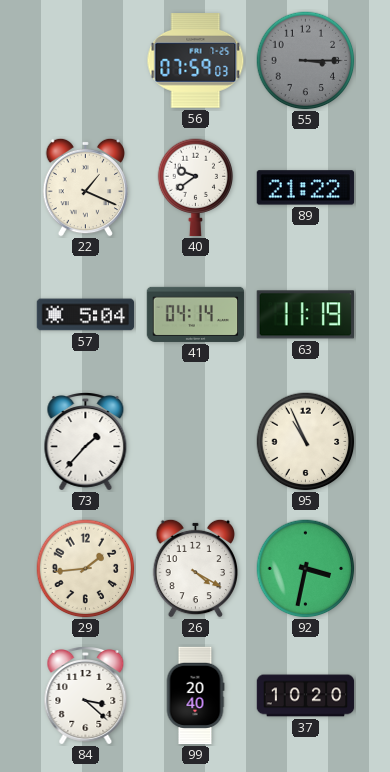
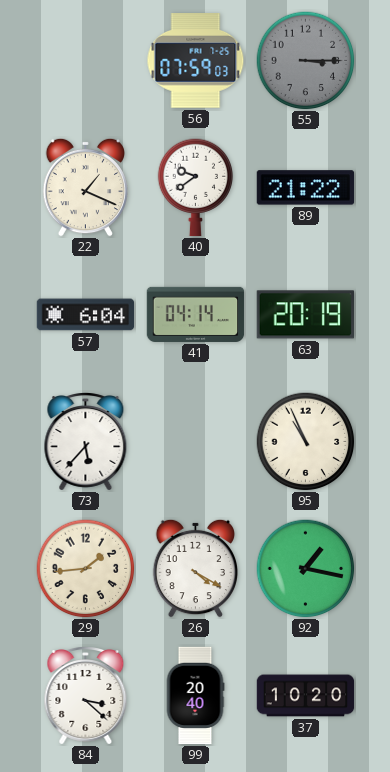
57: 5:04 -> 6:04 (86, 315)
63: 11:19 -> 20:19 (305, 315)
73: 1:37 -> 5:37 (86, 442)
92: 3:32 -> 1:17 (306, 569)
